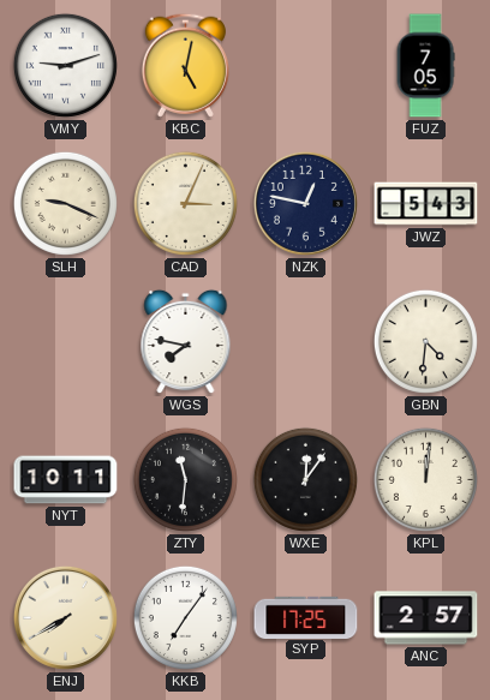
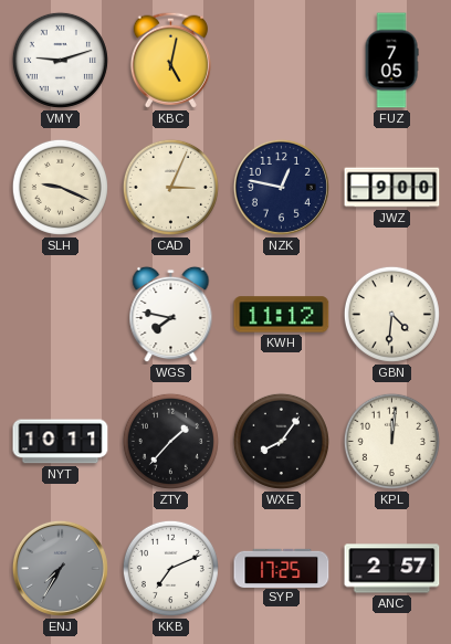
JWZ: 5:43 -> 9:00 (392, 188)
KWH: none -> 11:12 (282, 315)
ZTY: 11:31 -> 1:37 (170, 441)
WXE: 12:06 -> 8:06 (281, 441)
ENJ: 7:40 -> 7:35 (60, 568)
ENJ dial: cream -> grey (60, 568)
KKB: 7:06 -> 7:11 (170, 568)
